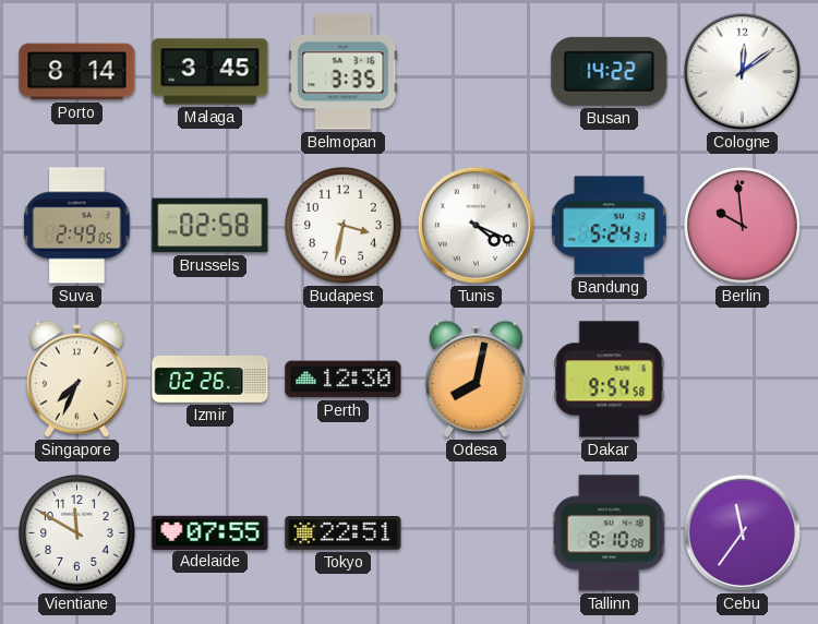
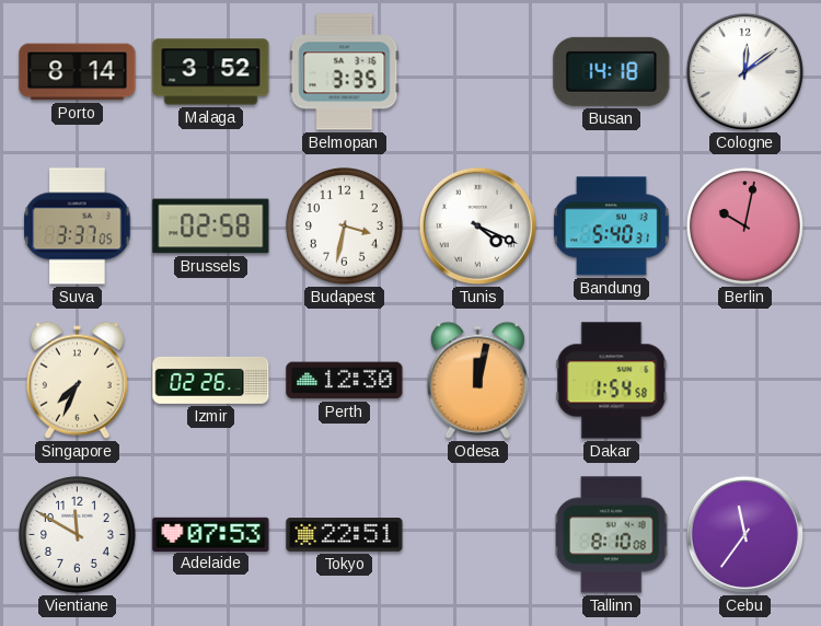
Malaga: 3:45 -> 3:52 (211, 72)
Busan: 14:22 -> 14:18 (612, 71)
Suva: 2:49 -> 3:37 (78, 227)
Bandung: 5:24 -> 5:40 (611, 227)
Berlin: 9:59 -> 10:02 (745, 227)
Odesa: 8:02 -> 12:02 (477, 380)
Dakar: 9:54 -> 1:54 (612, 381)
Adelaide: 07:55 -> 07:53 (211, 534)
